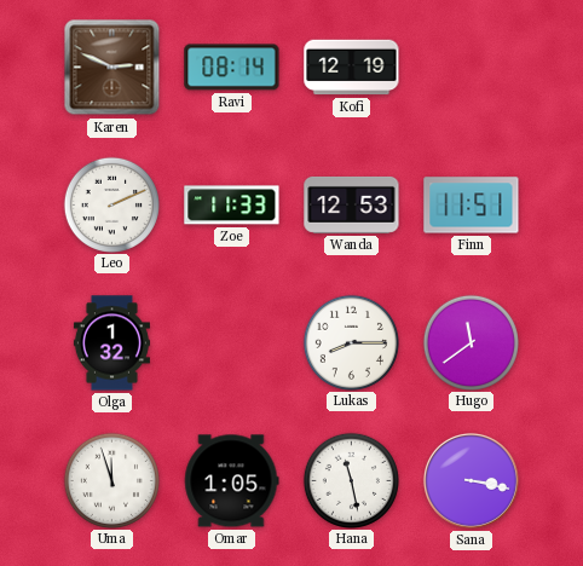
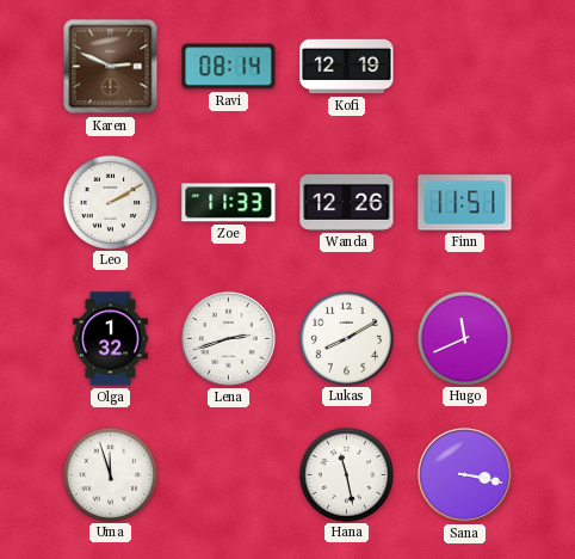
Leo: 2:11 -> 2:10 (110, 202)
Wanda: 12:53 -> 12:26 (347, 202)
Lena: none -> 2:42 (228, 338)
Lukas: 8:15 -> 8:10 (346, 338)
Hugo: 11:39 -> 11:41 (464, 338)
Omar: 1:05 -> none (231, 481)
